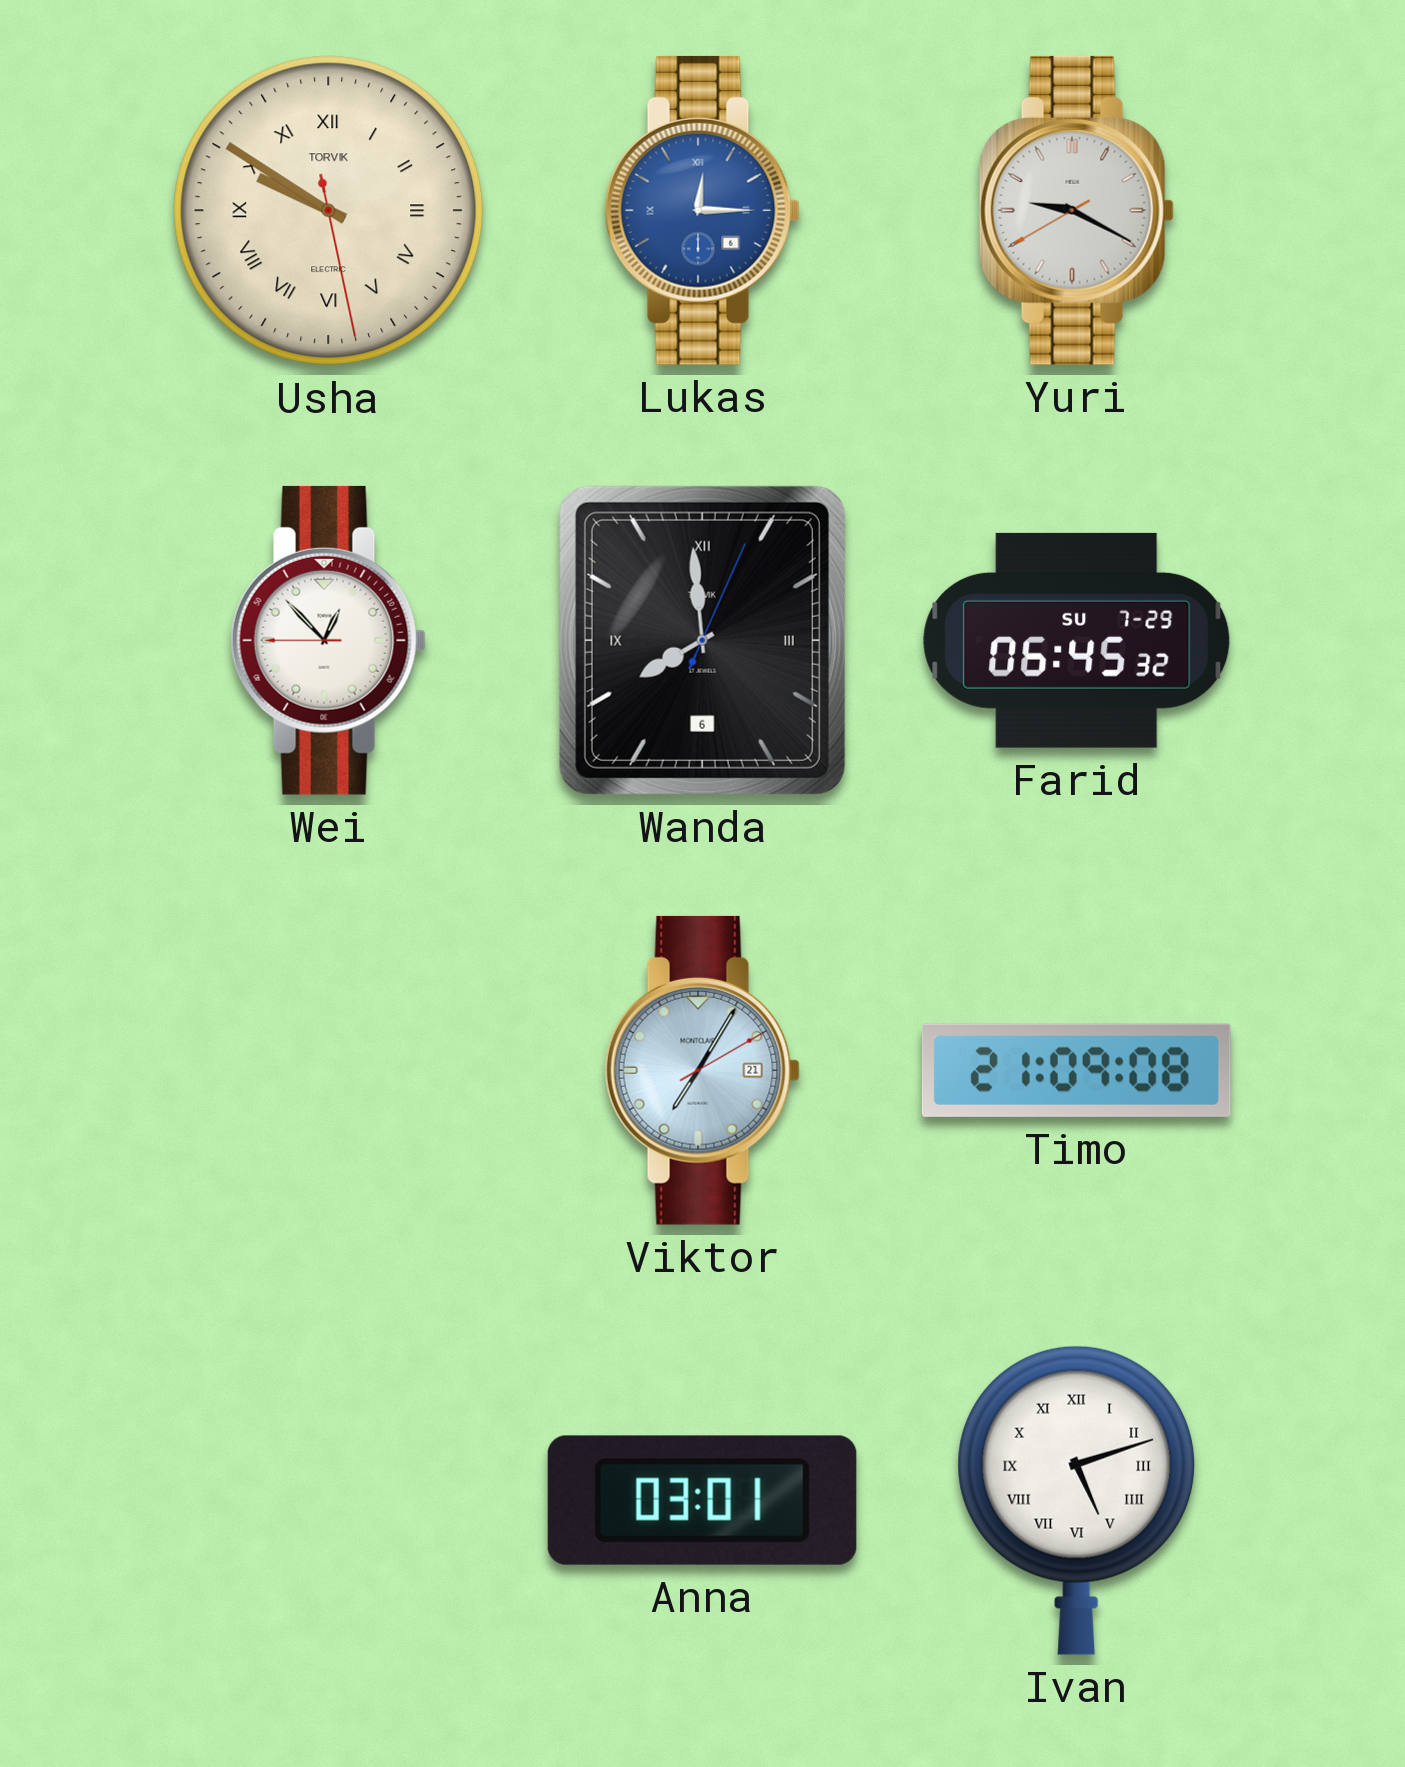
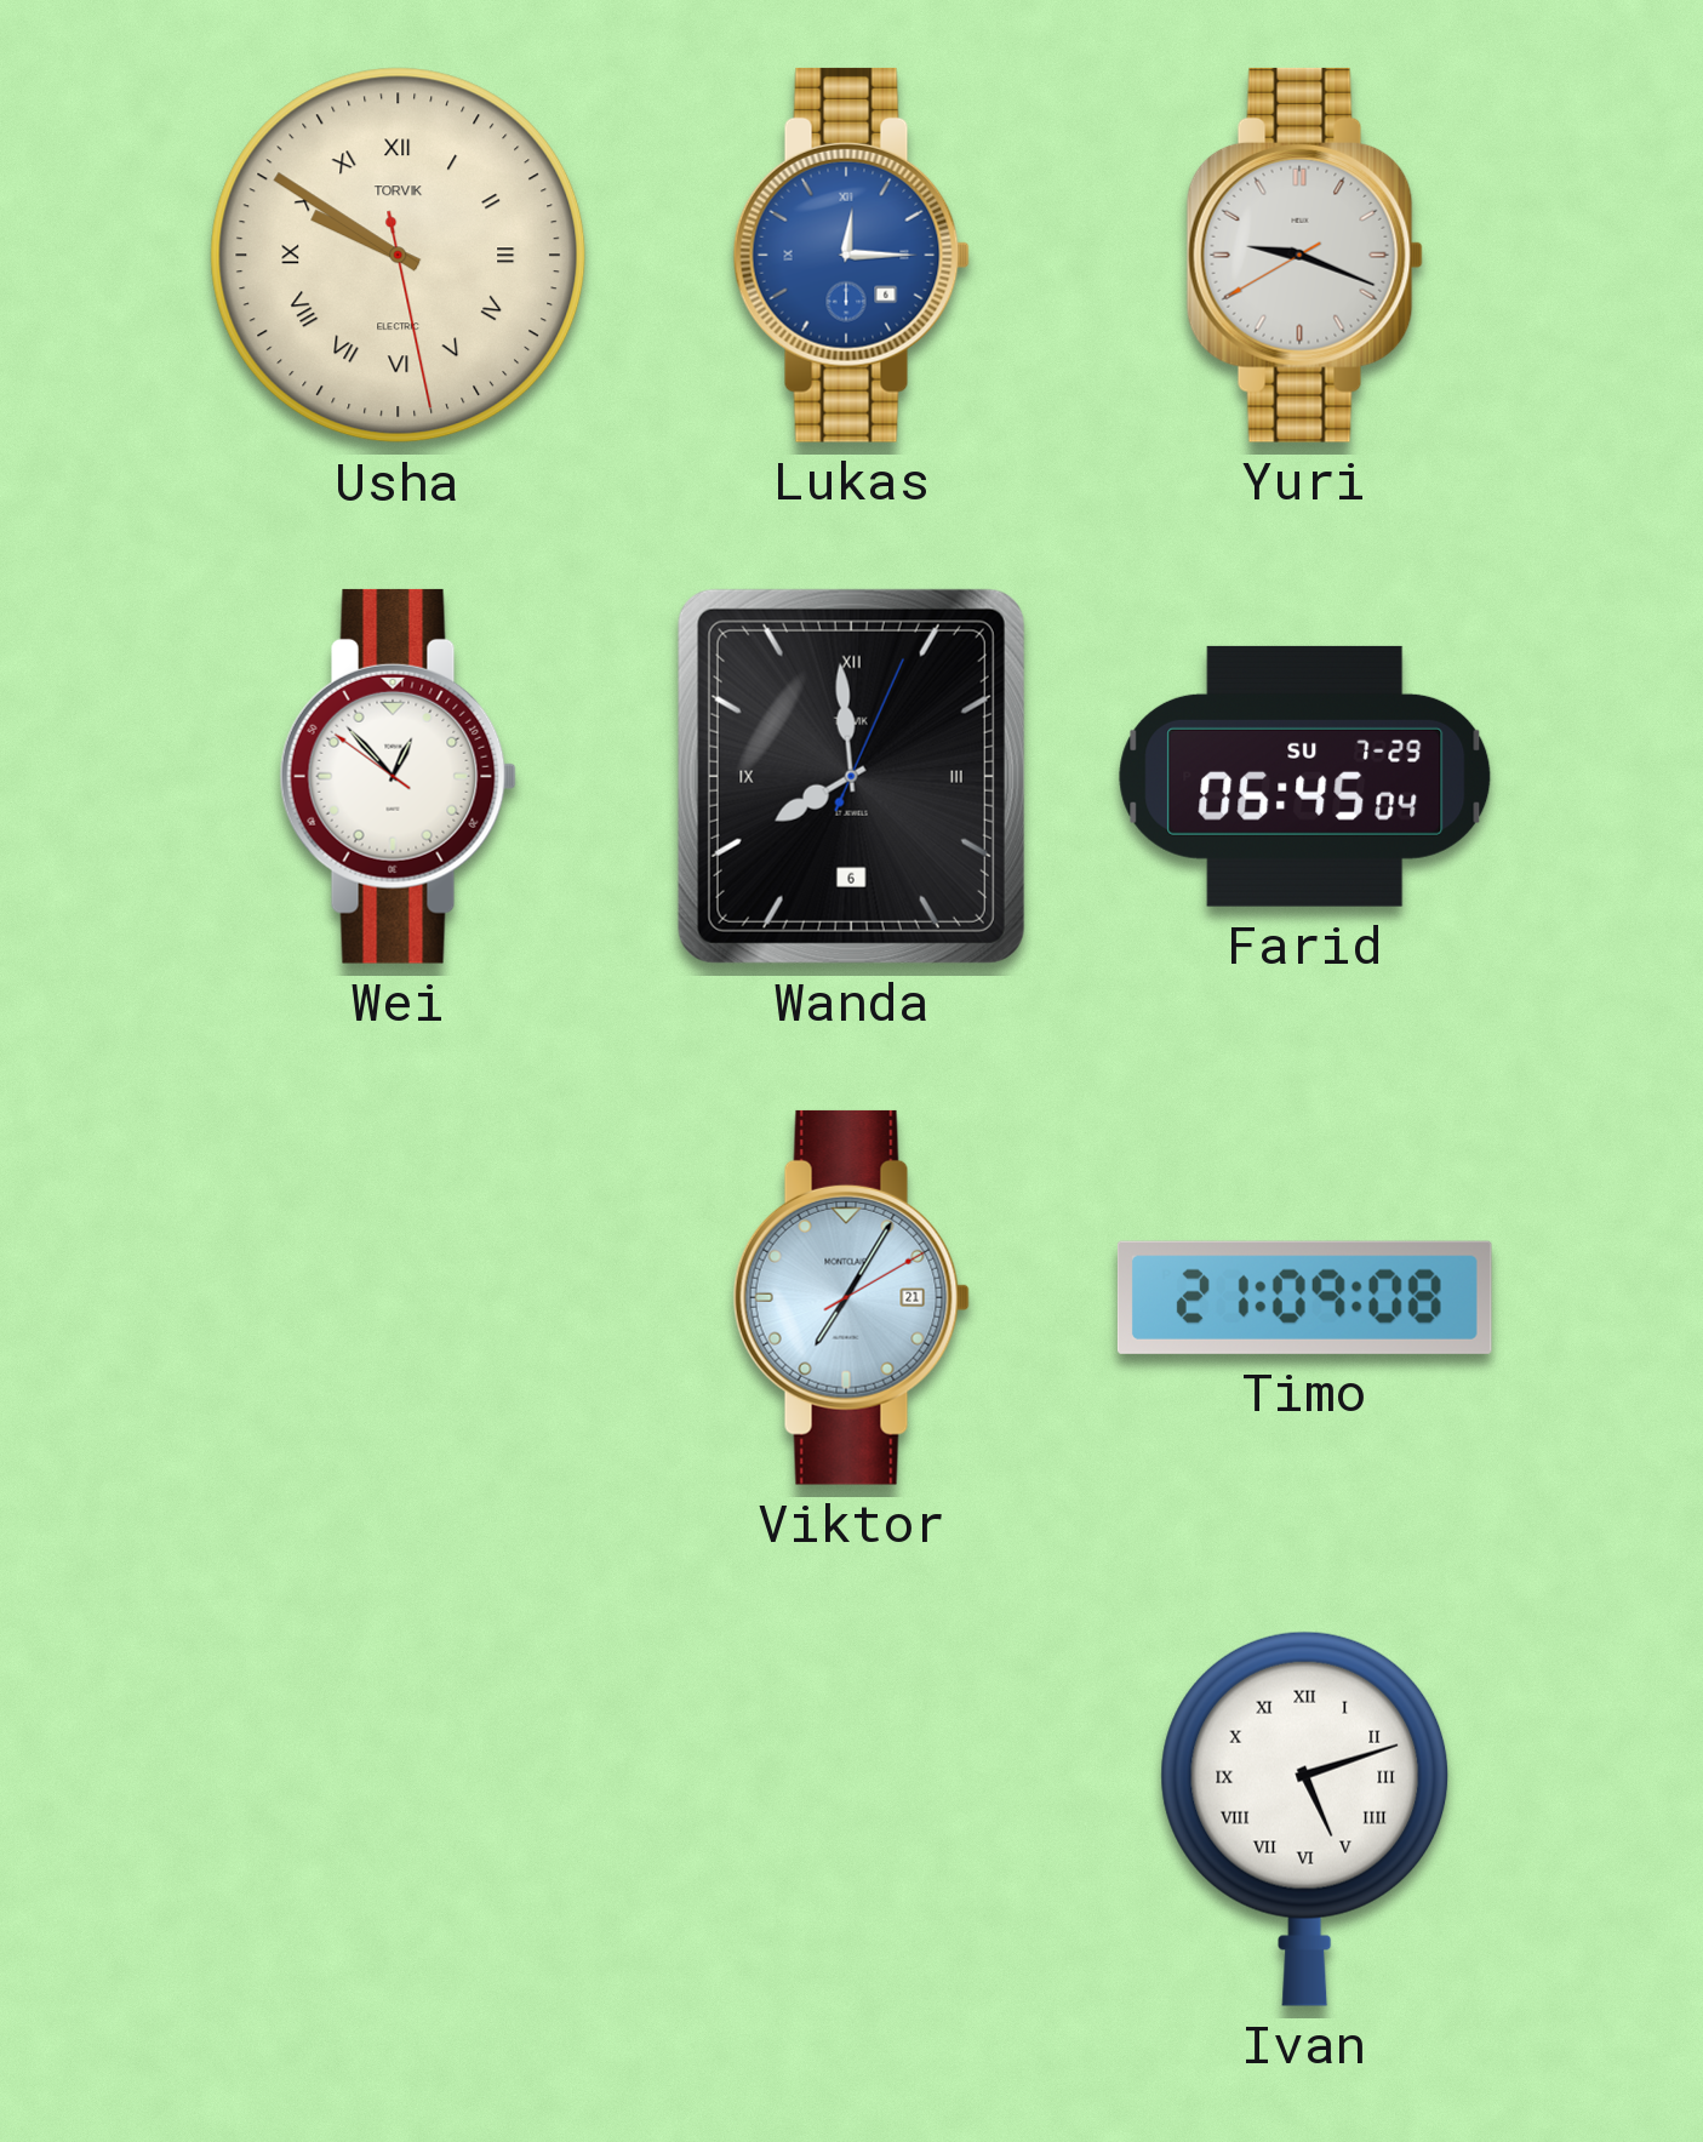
Yuri: 9:19 -> 9:18 (1304, 255)
Wei: 12:52:45 -> 12:52:51 (398, 776)
Farid: 06:45:32 -> 06:45:04 (1305, 776)
Anna: 03:01 -> none (702, 1500)
